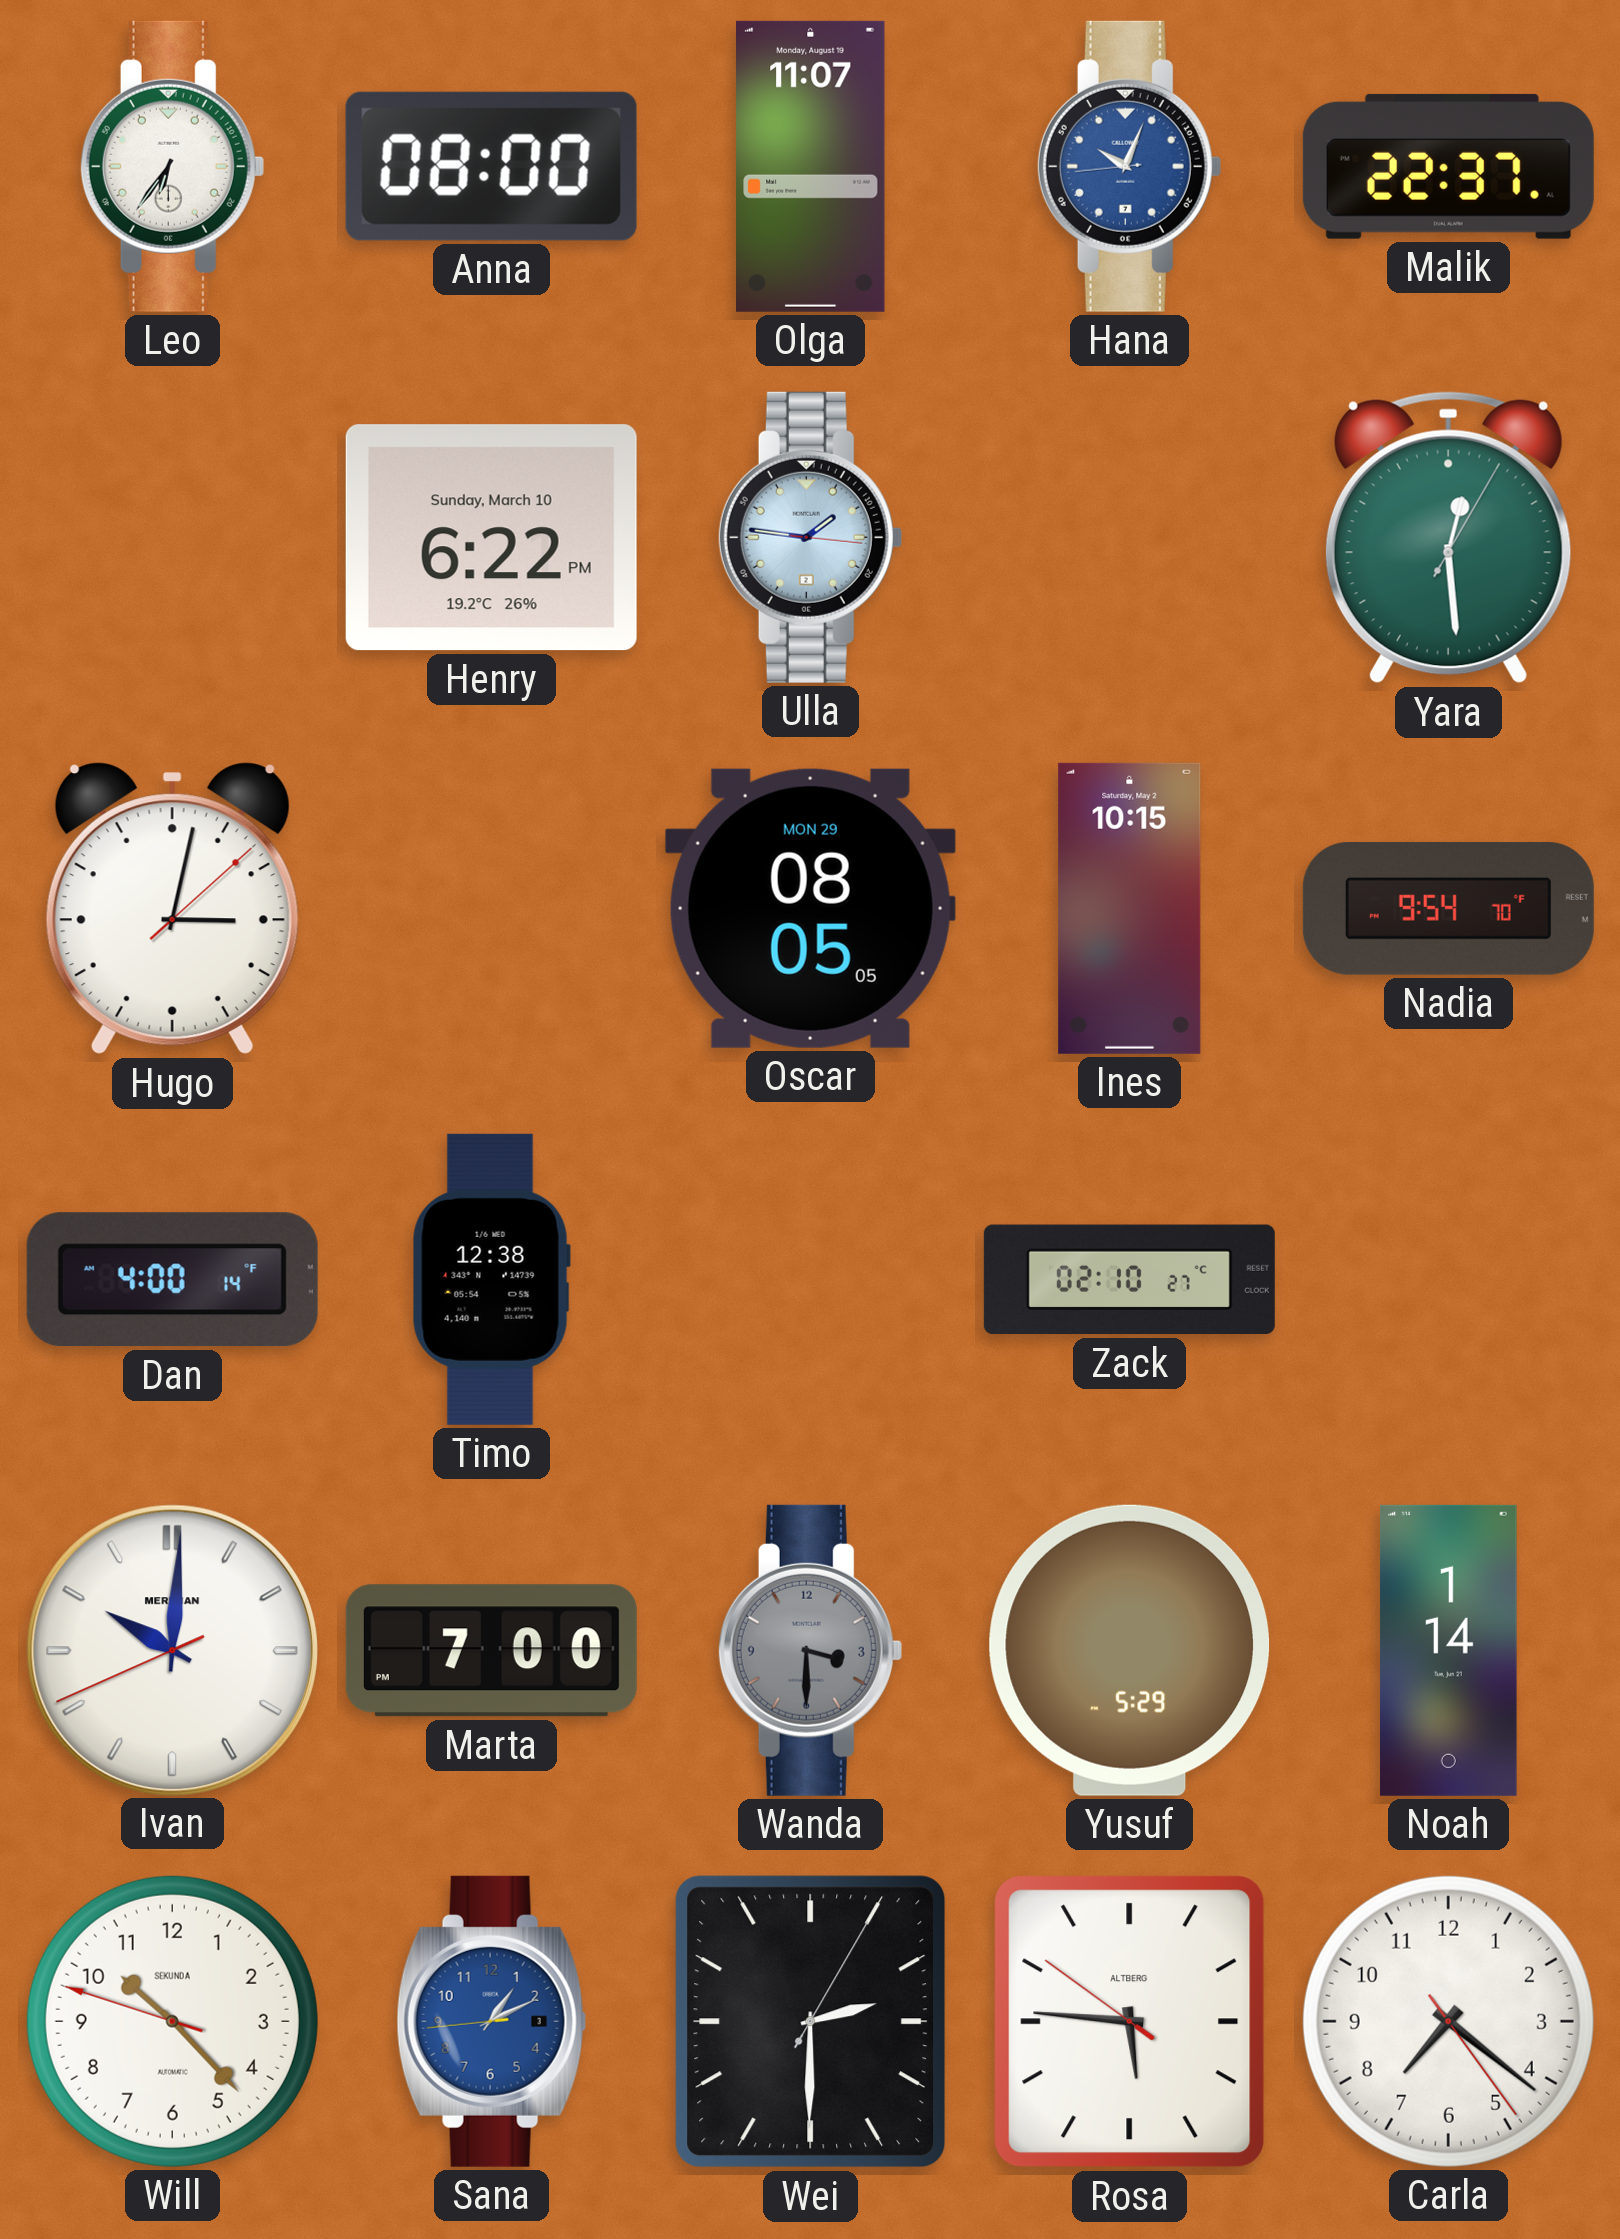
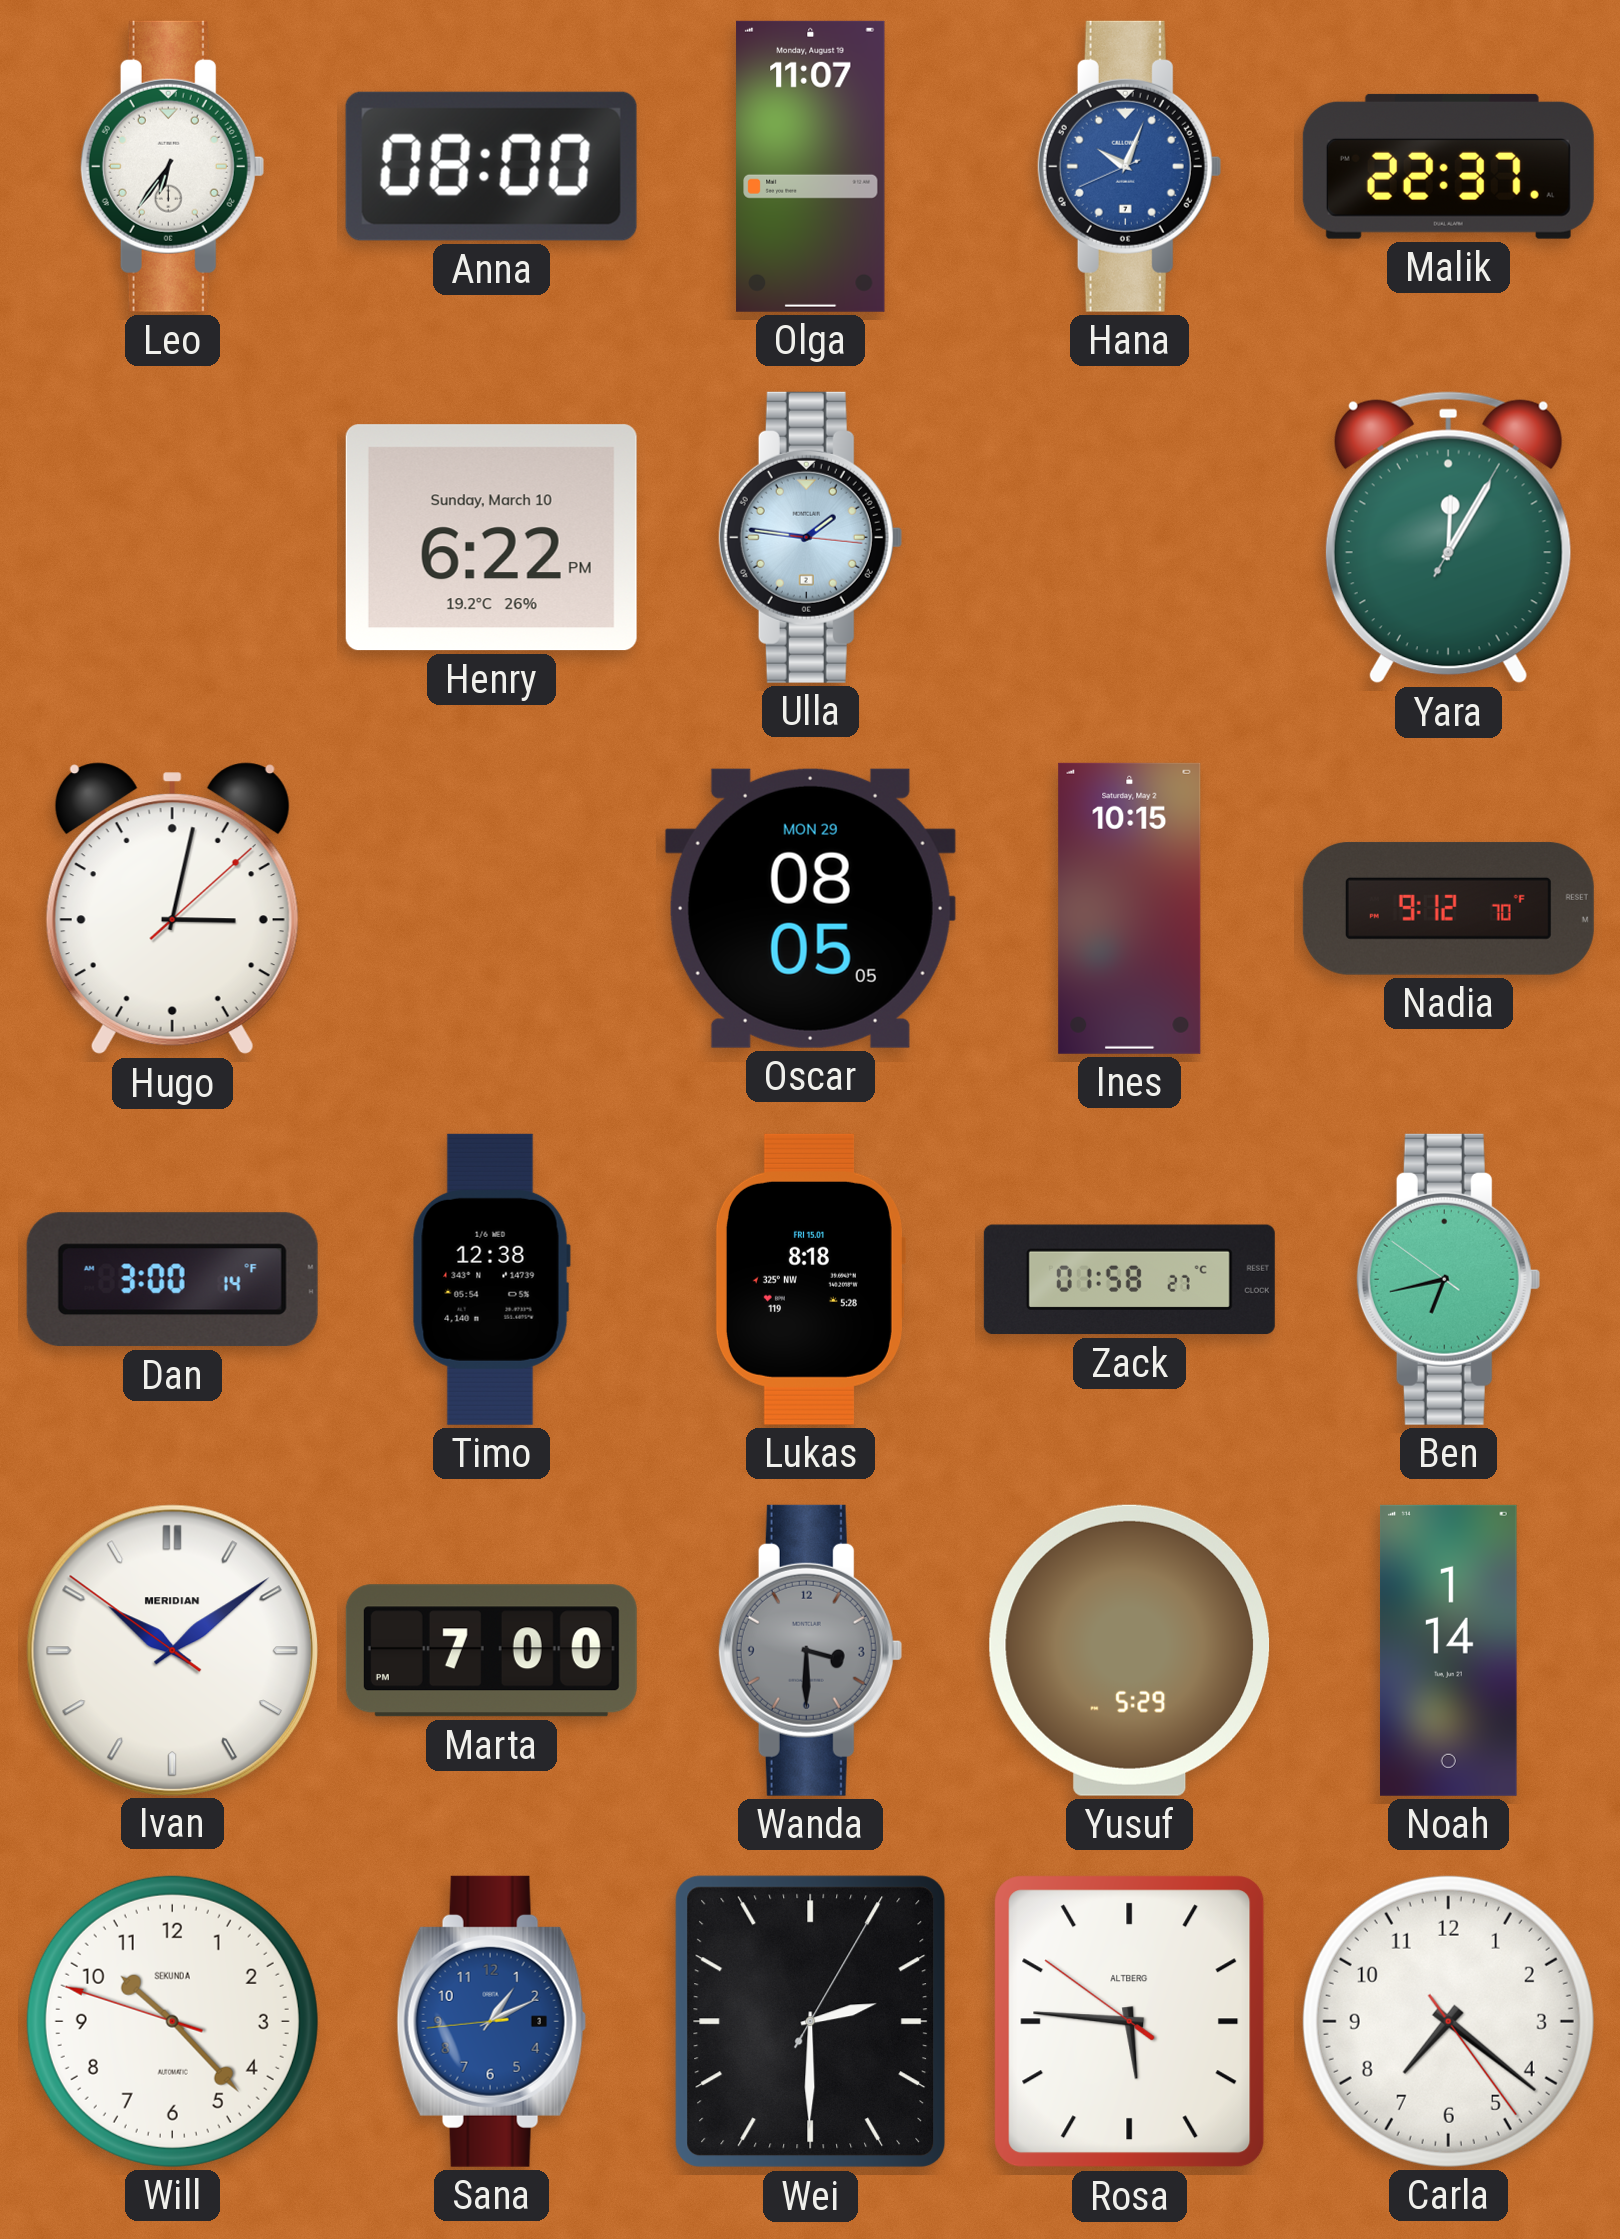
Hana: 10:03:44 -> 10:03:41 (1129, 166)
Yara: 12:29 -> 12:05 (1448, 538)
Nadia: 9:54 -> 9:12 (1448, 908)
Dan: 4:00 -> 3:00 (172, 1280)
Lukas: none -> 8:18 (810, 1279)
Zack: 02:10 -> 01:58 (1129, 1280)
Ben: none -> 6:42 (1448, 1279)
Ivan: 10:00 -> 10:08 (172, 1650)
